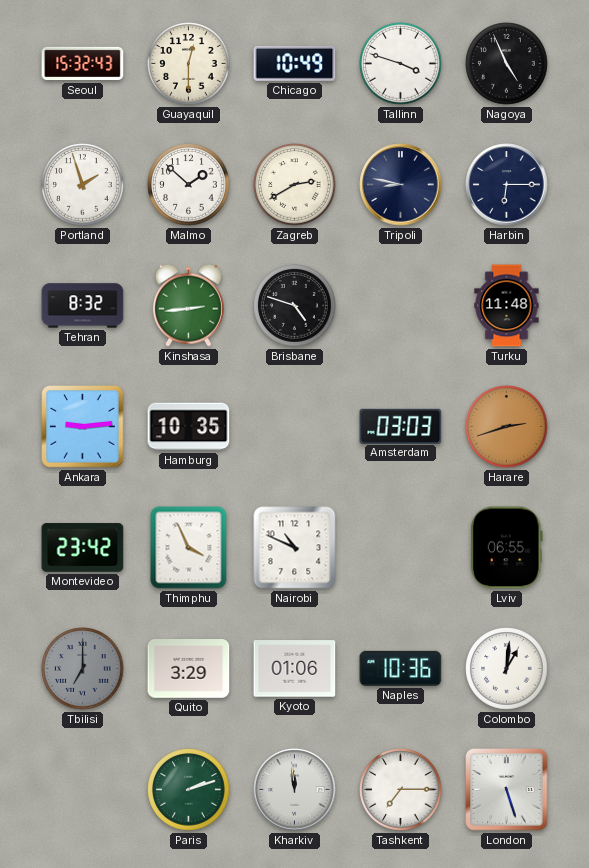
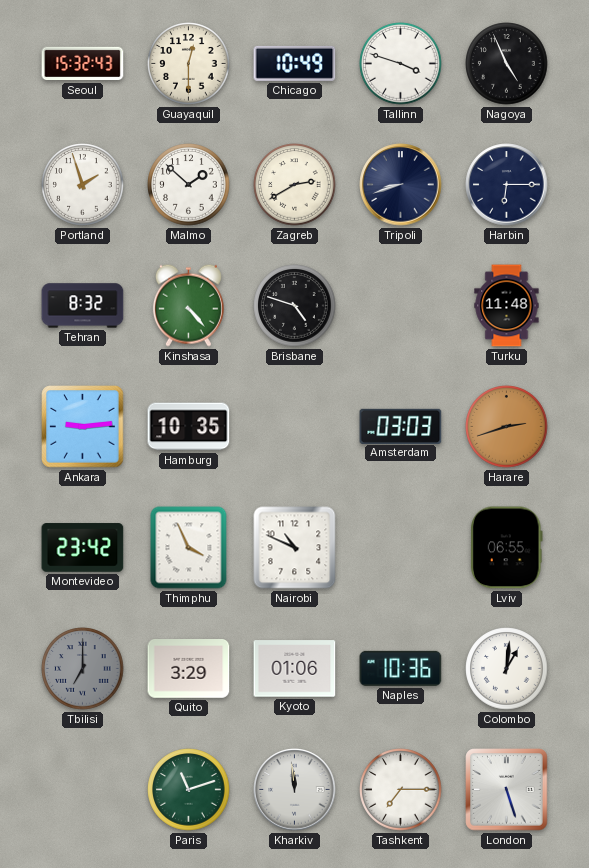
Tripoli: 8:47 -> 8:42 (401, 185)
Kinshasa: 2:44 -> 4:23 (188, 305)
Paris: 2:12 -> 11:12 (189, 790)
